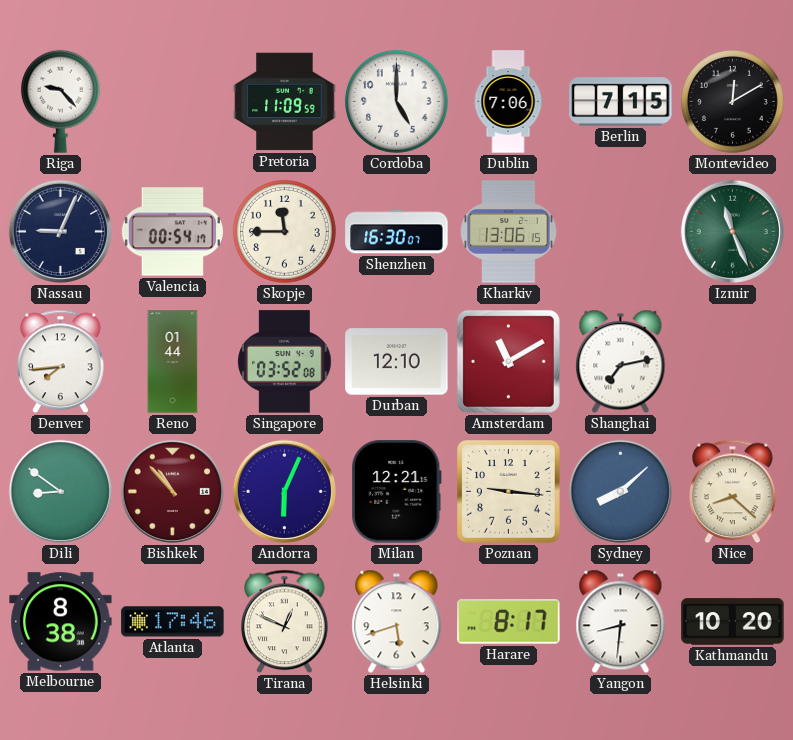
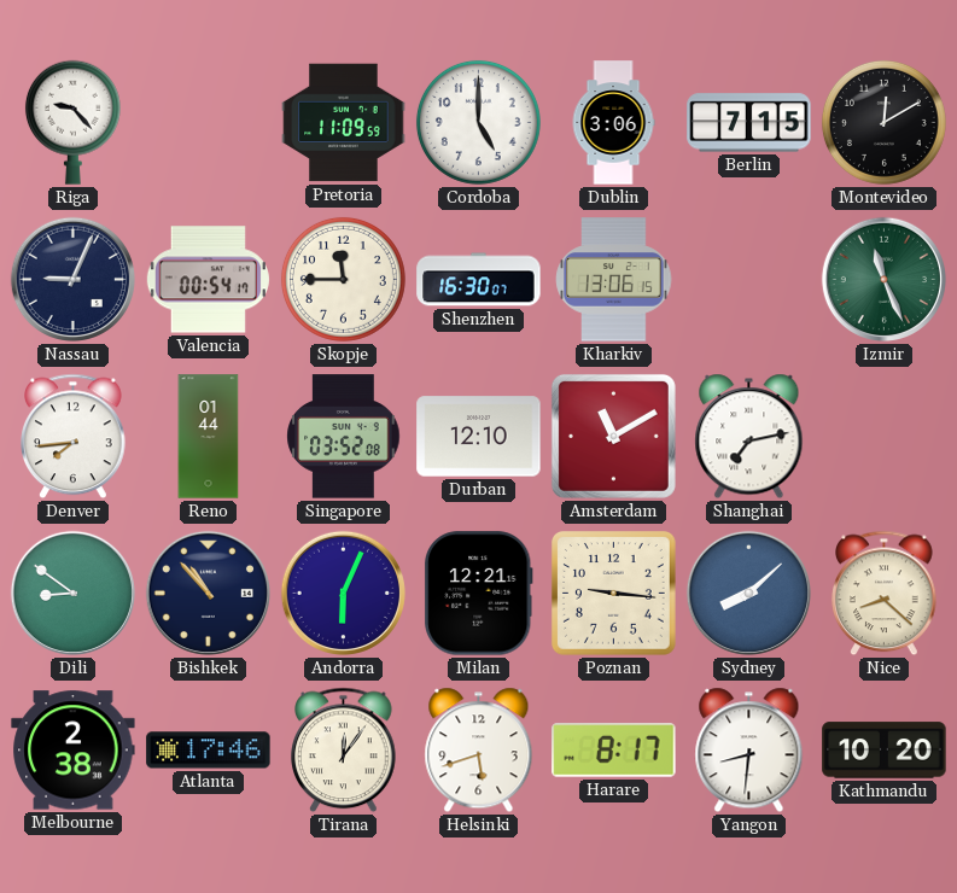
Dublin: 7:06 -> 3:06 (613, 123)
Bishkek dial: burgundy -> navy (208, 593)
Melbourne: 8:38 -> 2:38 (74, 751)
Tirana: 12:49 -> 12:06 (344, 751)
